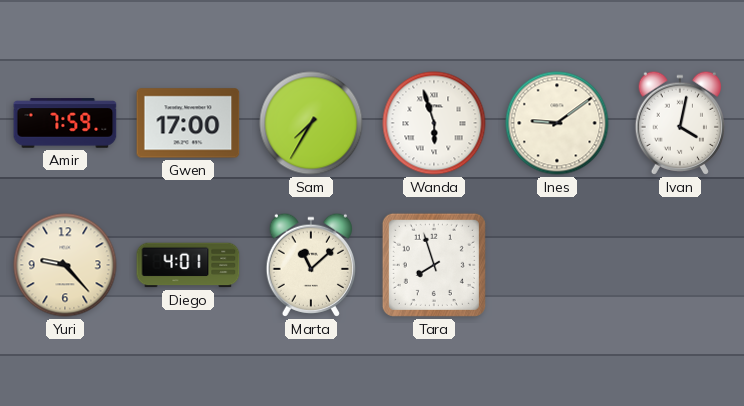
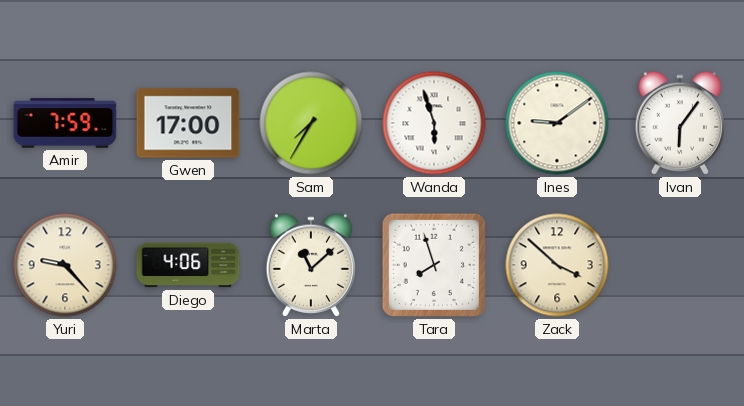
Ivan: 4:02 -> 6:06 (679, 123)
Diego: 4:01 -> 4:06 (188, 265)
Zack: none -> 3:52 (557, 265)
